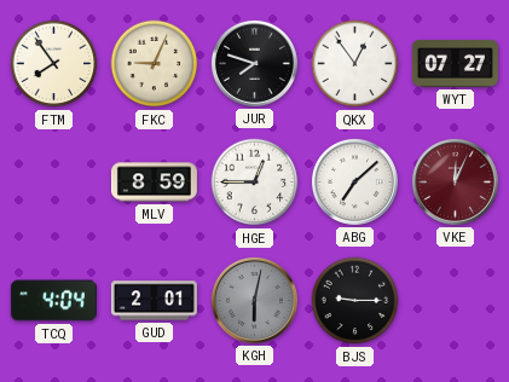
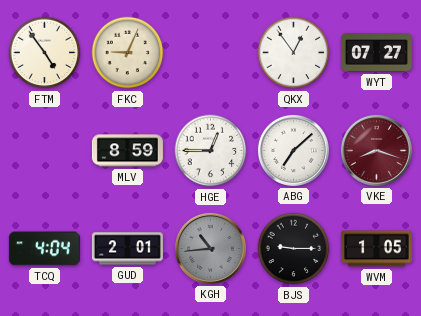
FTM: 7:54 -> 4:54 (45, 53)
JUR: 7:48 -> none (254, 63)
VKE: 12:04 -> 8:18 (376, 150)
KGH: 6:02 -> 10:44 (210, 248)
WVM: none -> 1:05 (376, 249)
